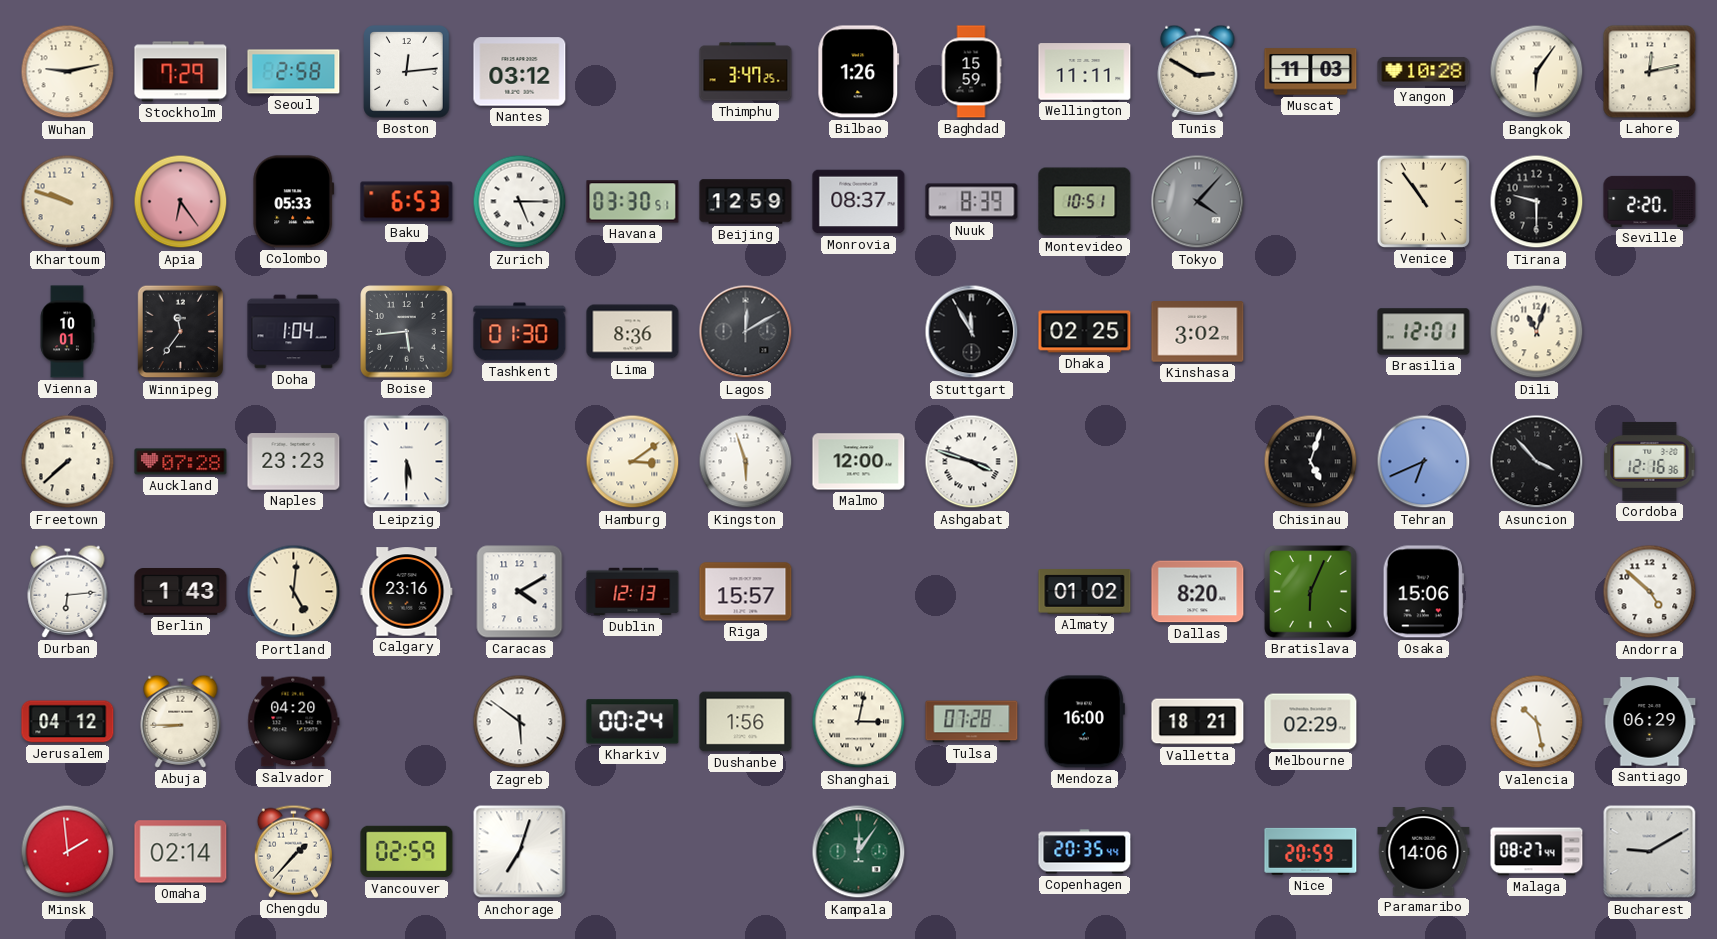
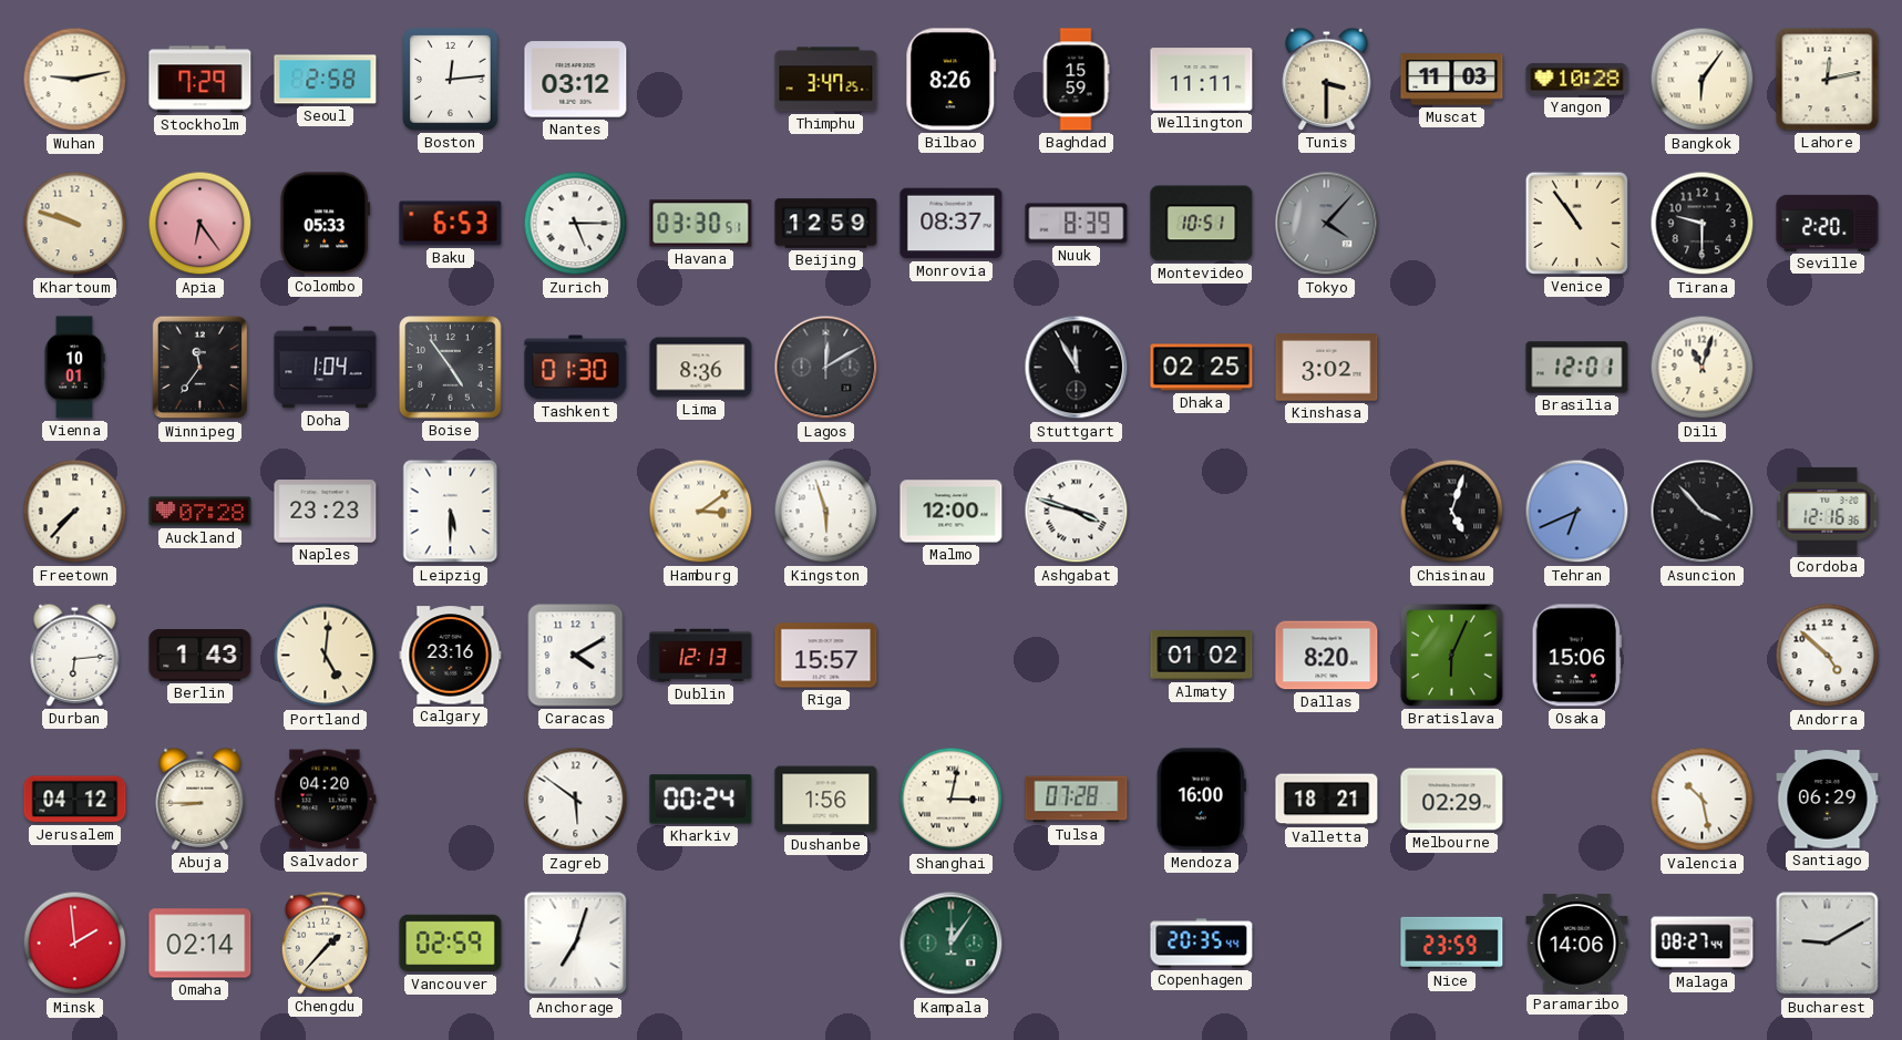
Bilbao: 1:26 -> 8:26 (952, 80)
Tunis: 2:50 -> 3:30 (1327, 79)
Boise: 5:44 -> 4:54 (451, 368)
Freetown: 7:38 -> 7:37 (75, 512)
Nice: 20:59 -> 23:59 (1452, 943)
